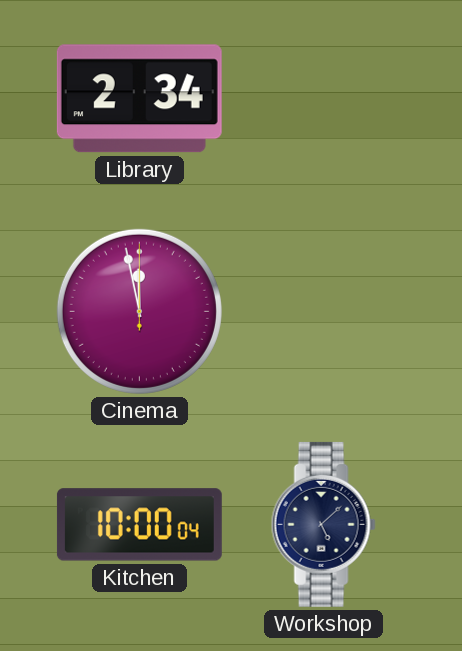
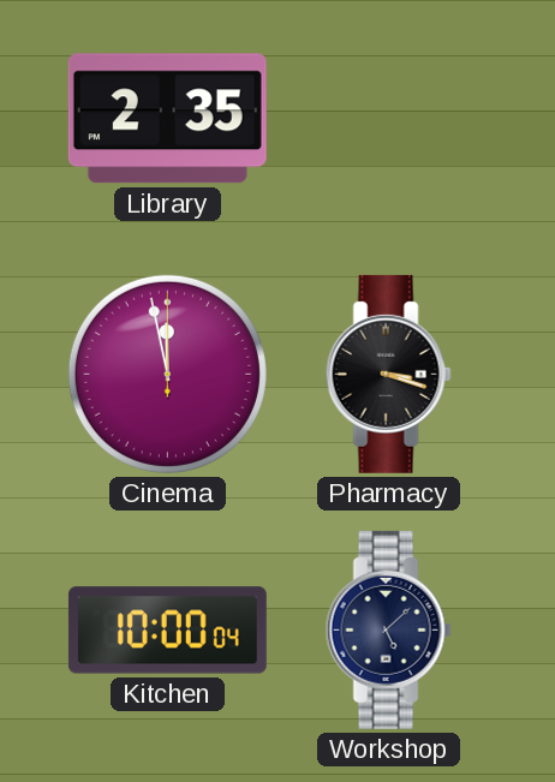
Library: 2:34 -> 2:35 (167, 119)
Pharmacy: none -> 3:18 (388, 374)
